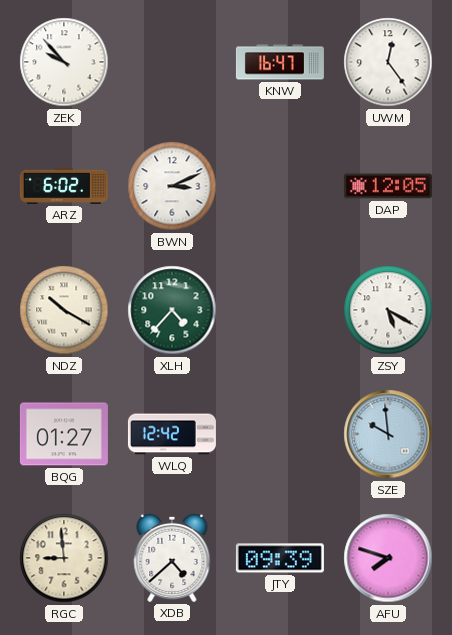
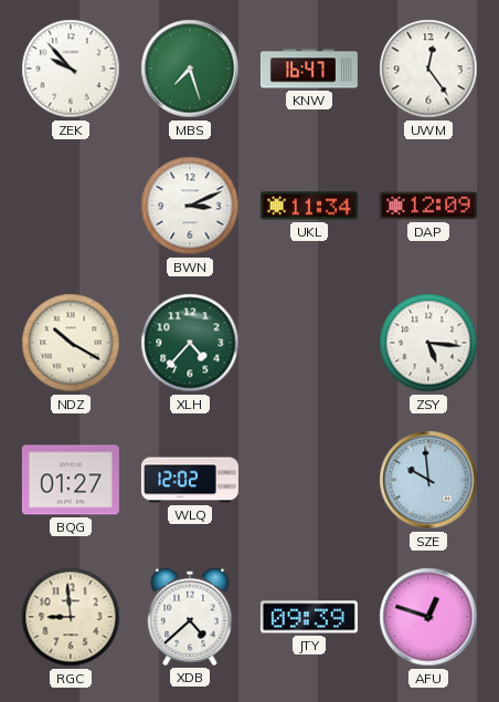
MBS: none -> 7:27 (190, 69)
ARZ: 6:02 -> none (64, 186)
UKL: none -> 11:34 (309, 206)
DAP: 12:05 -> 12:09 (428, 206)
ZSY: 5:20 -> 5:16 (428, 343)
WLQ: 12:42 -> 12:02 (190, 480)
AFU: 7:48 -> 12:48 (428, 617)
